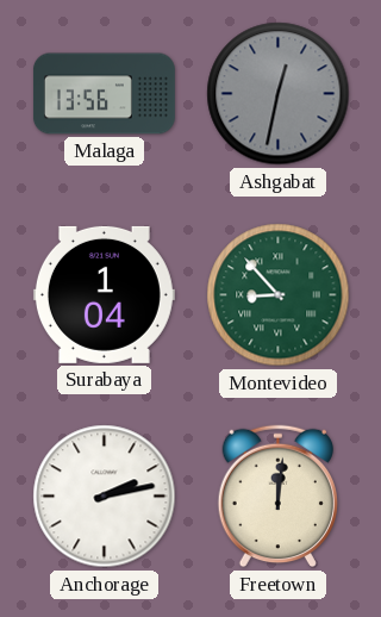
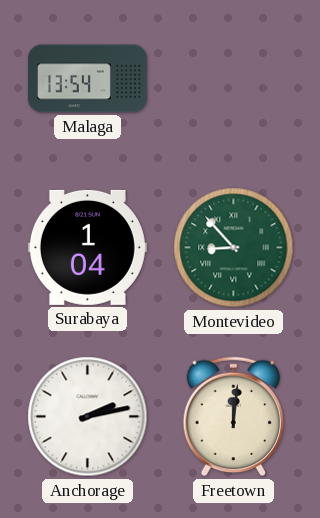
Malaga: 13:56 -> 13:54 (87, 79)
Ashgabat: 12:32 -> none (279, 94)
